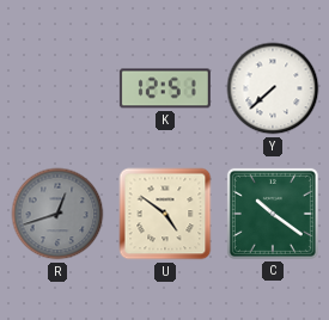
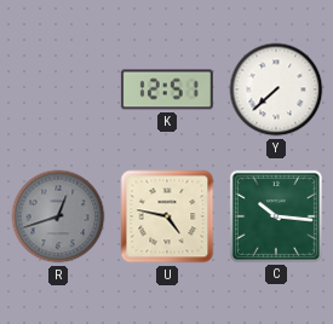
U: 4:51 -> 4:47 (167, 216)
C: 10:21 -> 10:16 (276, 216)
